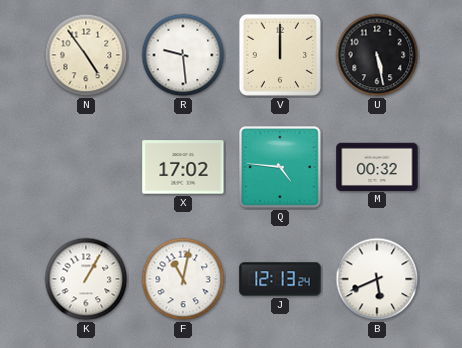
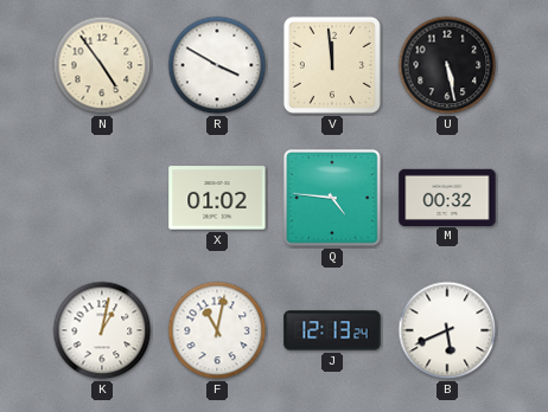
R: 9:29 -> 3:50 (217, 65)
V: 12:00 -> 11:59 (332, 65)
X: 17:02 -> 01:02 (217, 198)
K: 1:05 -> 1:02 (102, 330)
